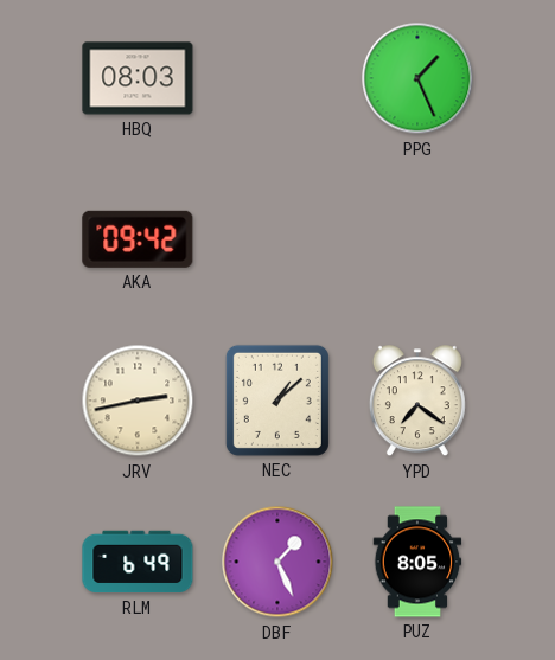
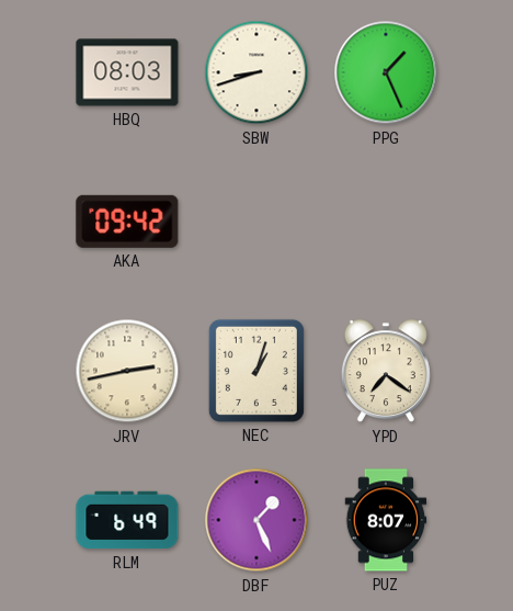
SBW: none -> 8:42 (256, 72)
NEC: 1:08 -> 1:03 (256, 371)
PUZ: 8:05 -> 8:07 (386, 520)
